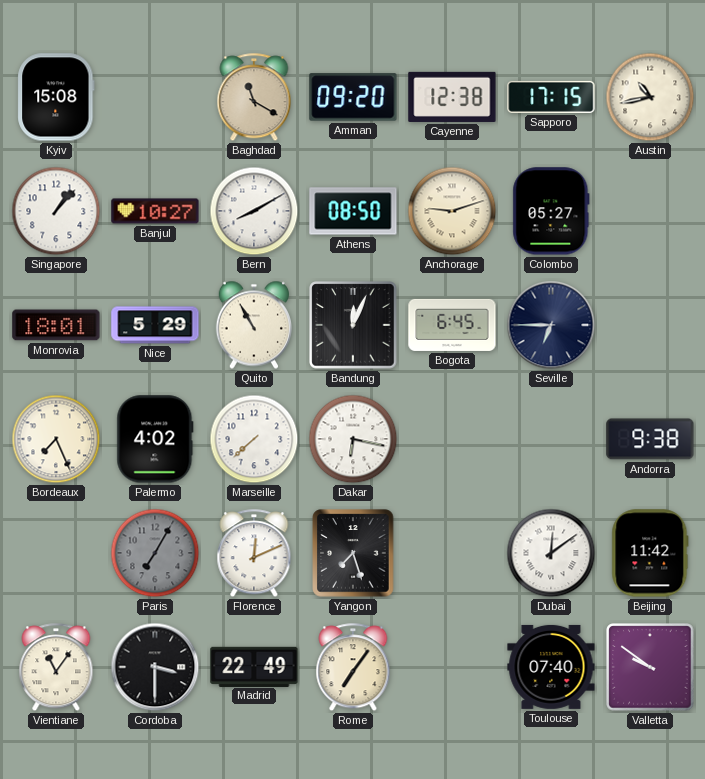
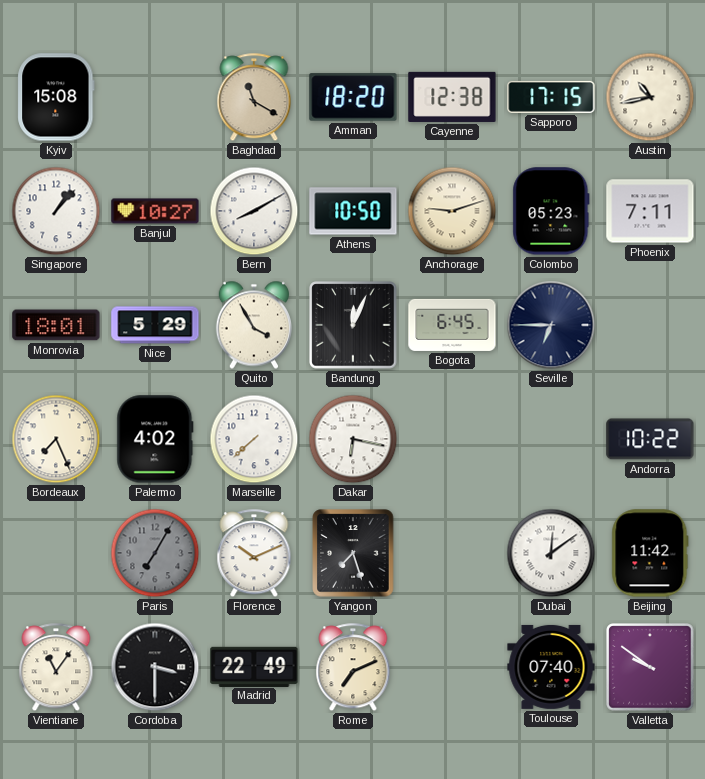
Amman: 09:20 -> 18:20 (353, 97)
Athens: 08:50 -> 10:50 (353, 211)
Colombo: 05:27 -> 05:23 (551, 211)
Phoenix: none -> 7:11 (650, 211)
Quito: 10:55 -> 3:55 (253, 325)
Andorra: 9:38 -> 10:22 (650, 439)
Florence: 12:11 -> 10:11 (254, 554)
Rome: 7:06 -> 7:11 (353, 668)
